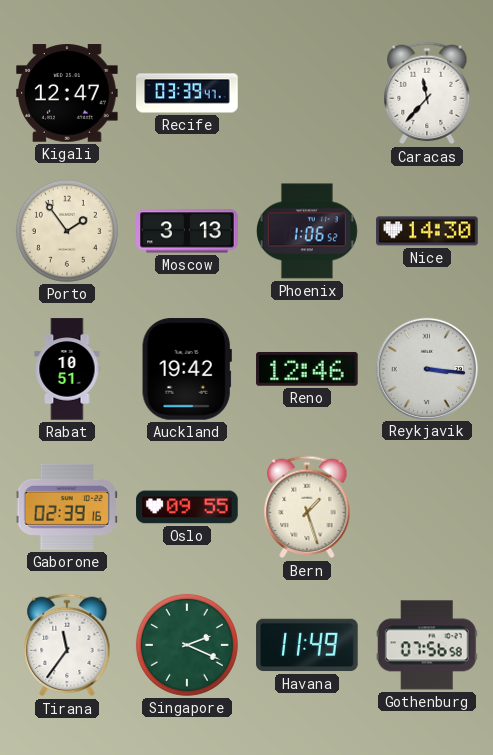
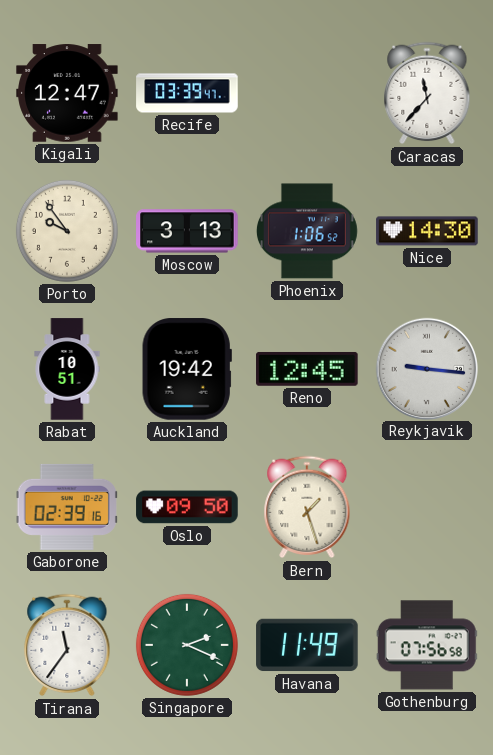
Porto: 1:54 -> 9:54 (67, 231)
Reno: 12:46 -> 12:45 (307, 369)
Reykjavik: 3:16 -> 9:16 (426, 368)
Oslo: 09:55 -> 09:50 (187, 507)
